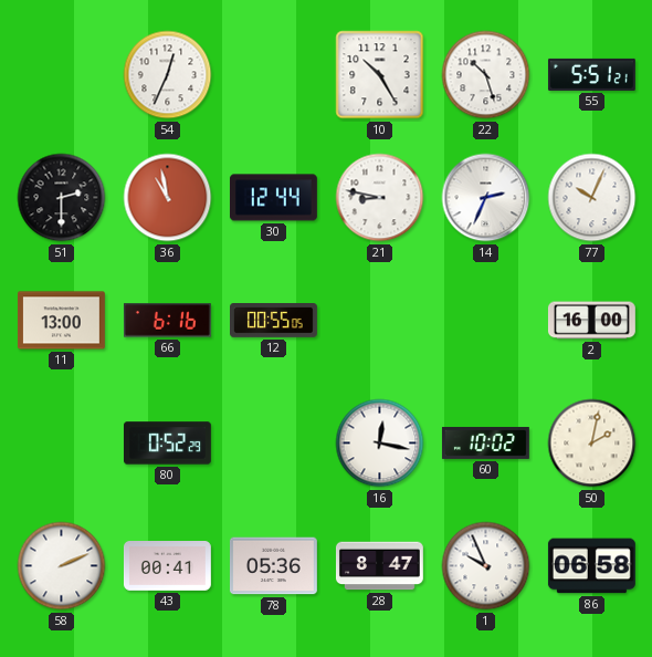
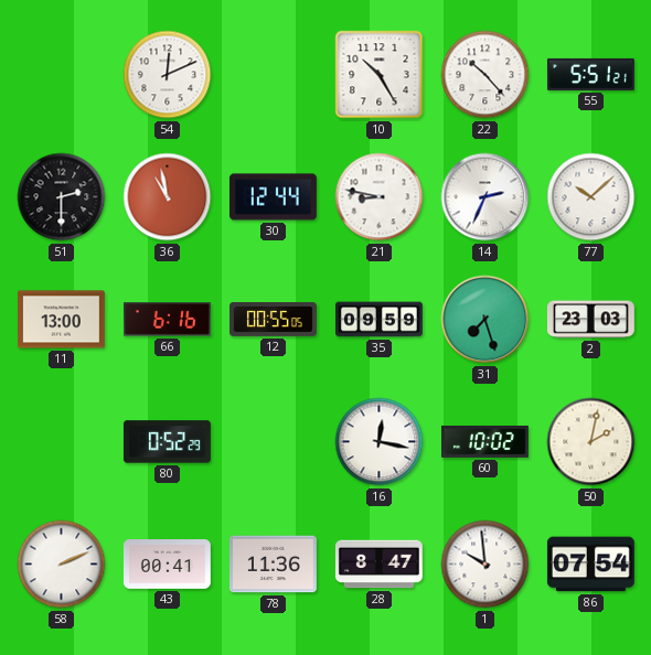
54: 12:34 -> 12:11 (168, 75)
22: 10:27 -> 10:23 (485, 75)
77: 10:04 -> 10:08 (591, 197)
35: none -> 09:59 (380, 320)
31: none -> 7:27 (485, 320)
2: 16:00 -> 23:03 (590, 320)
78: 05:36 -> 11:36 (273, 565)
1: 9:56 -> 9:59 (485, 565)
86: 06:58 -> 07:54 (590, 565)
